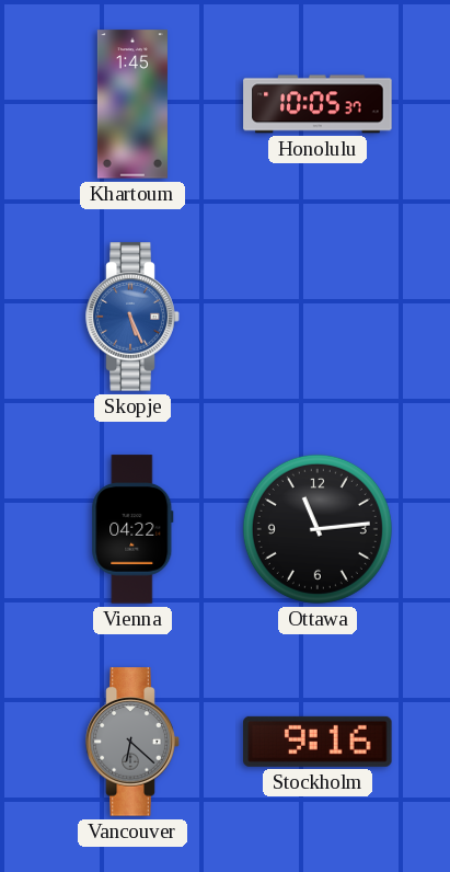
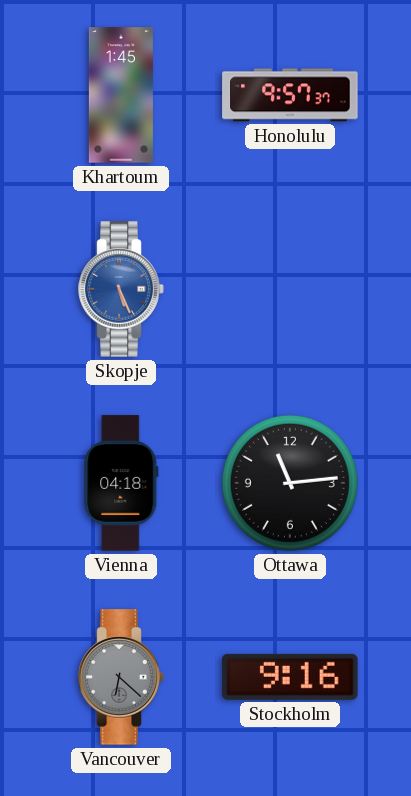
Honolulu: 10:05 -> 9:57 (290, 95)
Vienna: 04:22 -> 04:18 (121, 483)
